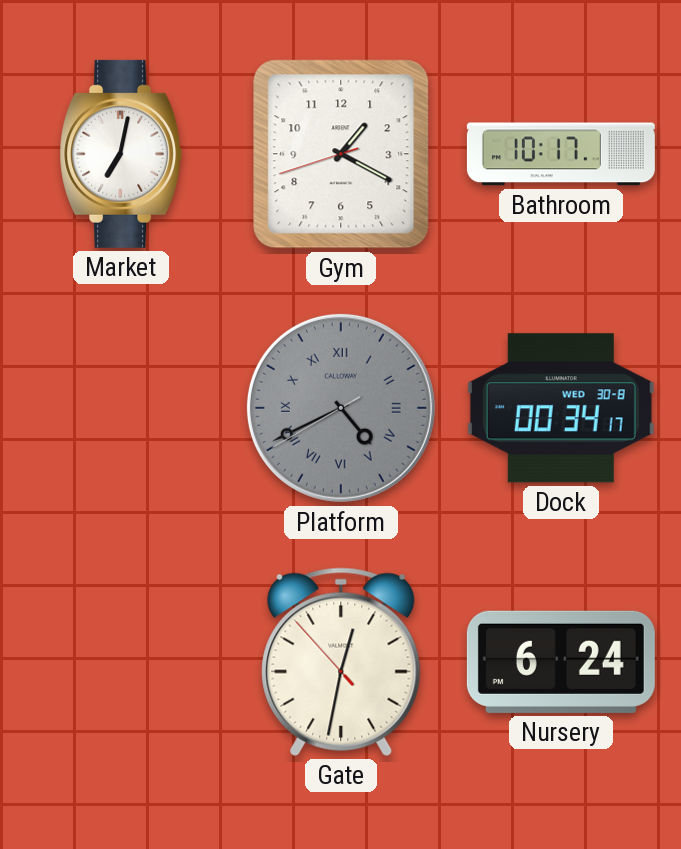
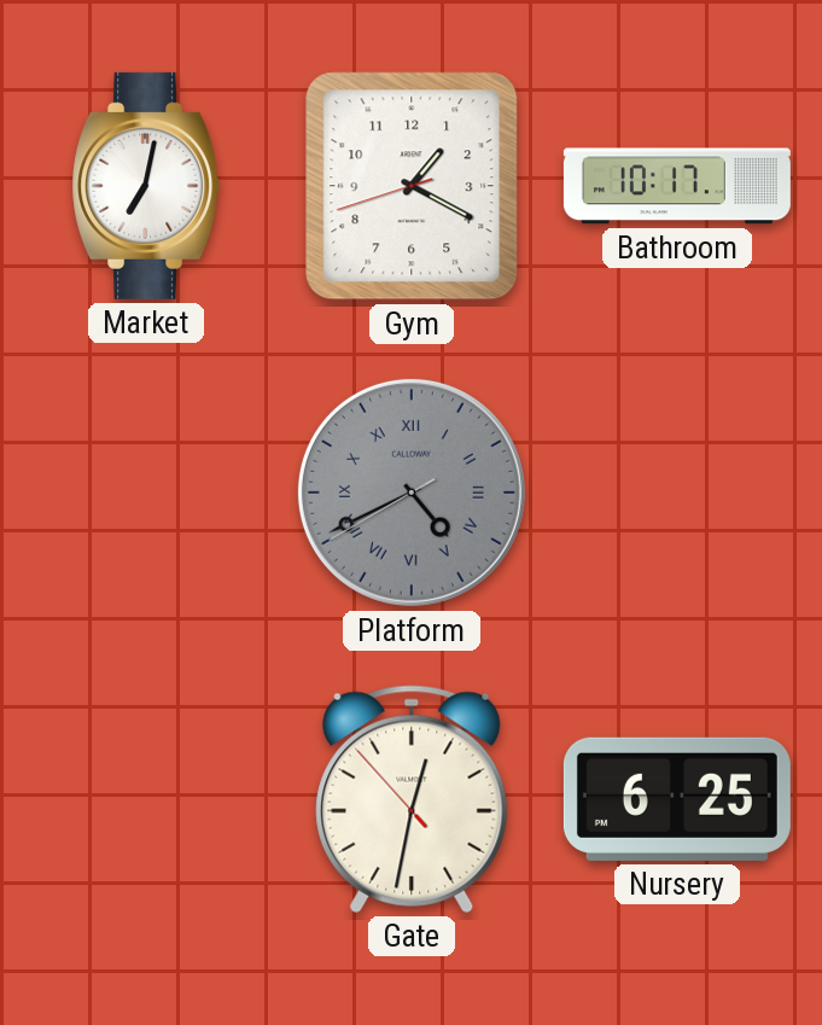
Dock: 00:34 -> none (561, 408)
Nursery: 6:24 -> 6:25 (677, 799)
